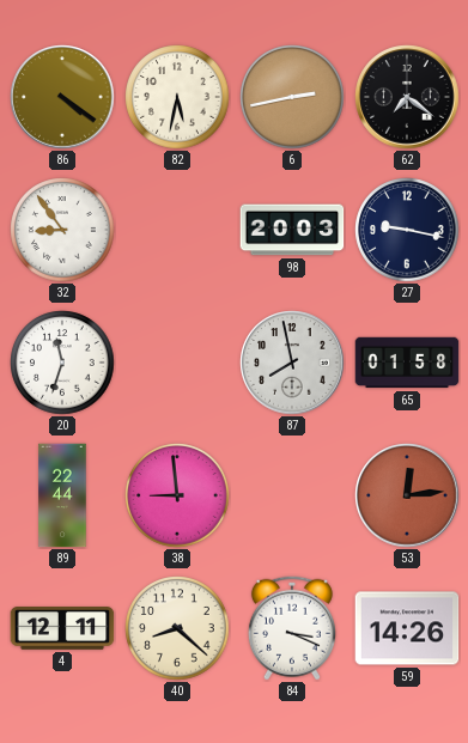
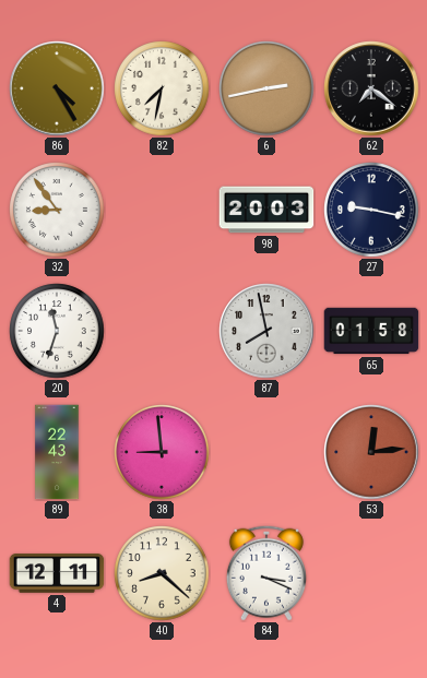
86: 4:21 -> 4:25 (57, 88)
82: 5:32 -> 7:32 (162, 88)
89: 22:44 -> 22:43 (57, 452)
59: 14:26 -> none (407, 628)
